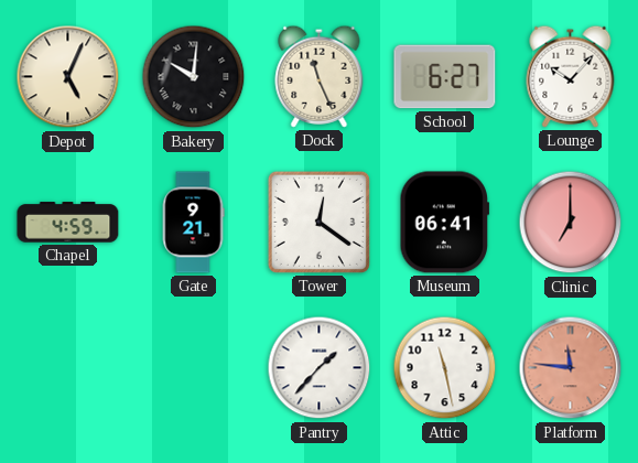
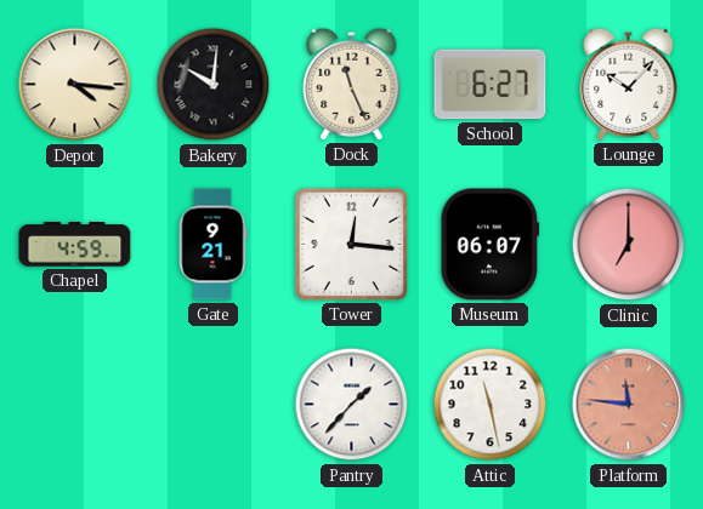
Depot: 5:04 -> 4:16 (75, 85)
Tower: 12:21 -> 12:16 (351, 244)
Museum: 06:41 -> 06:07 (491, 245)
